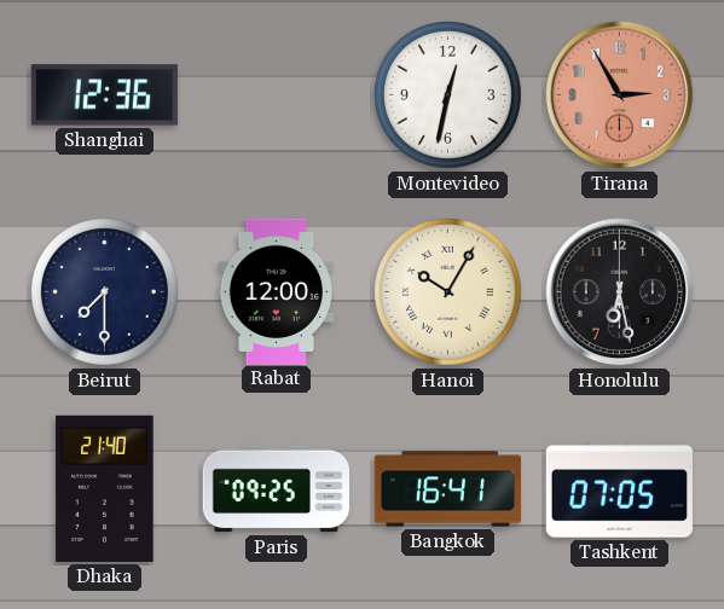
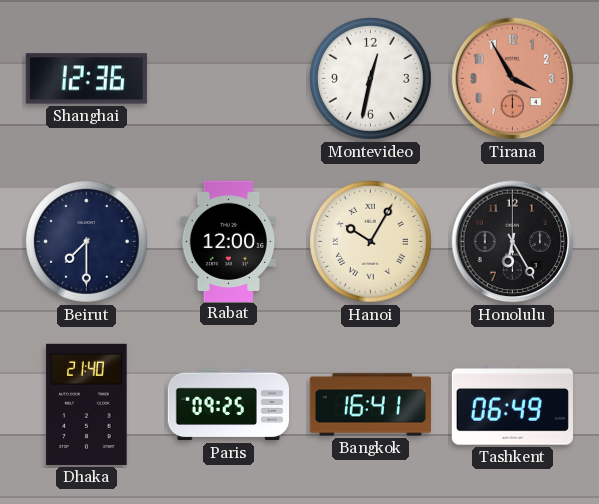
Tirana: 2:55 -> 3:55 (513, 79)
Honolulu: 6:28 -> 6:25 (513, 242)
Tashkent: 07:05 -> 06:49 (512, 405)
